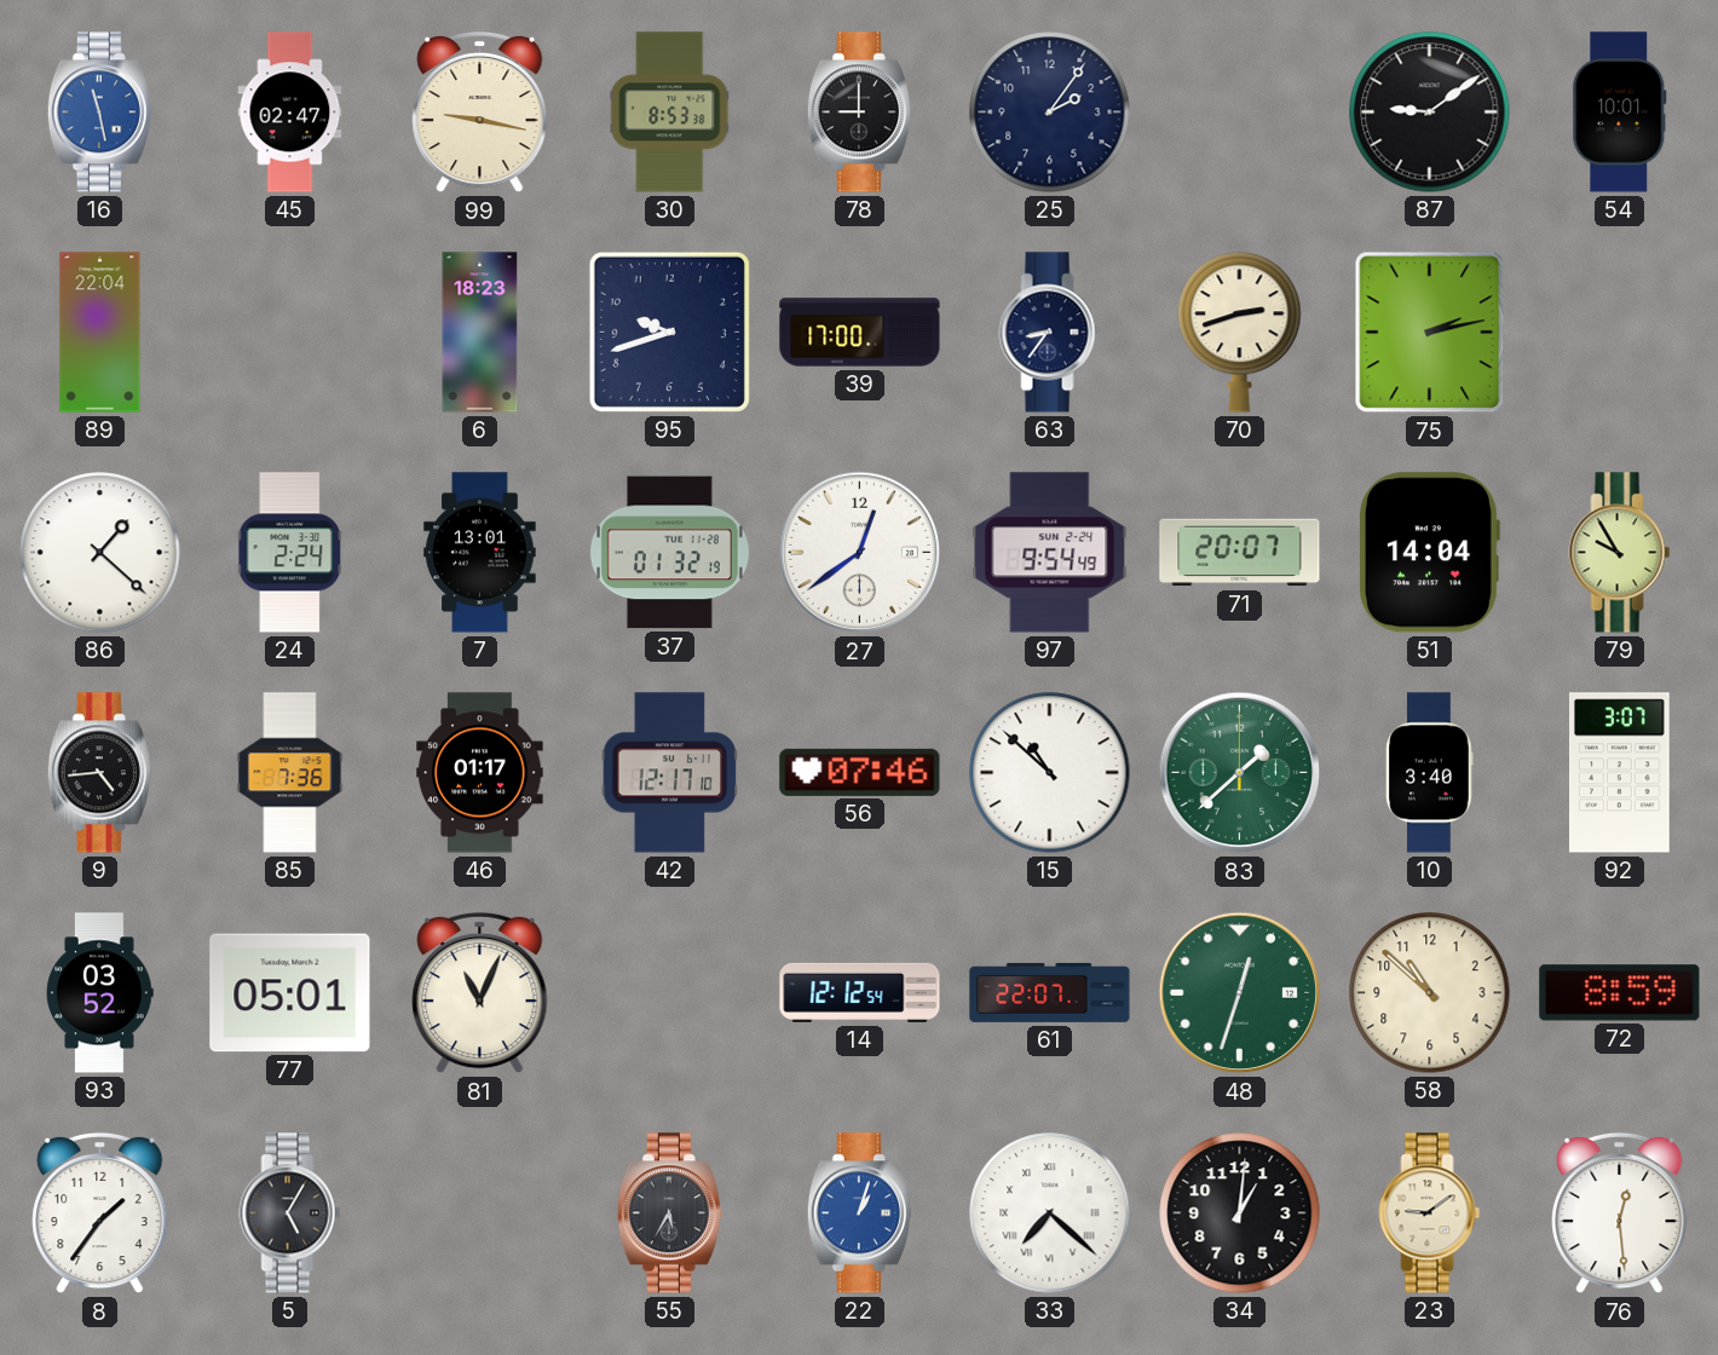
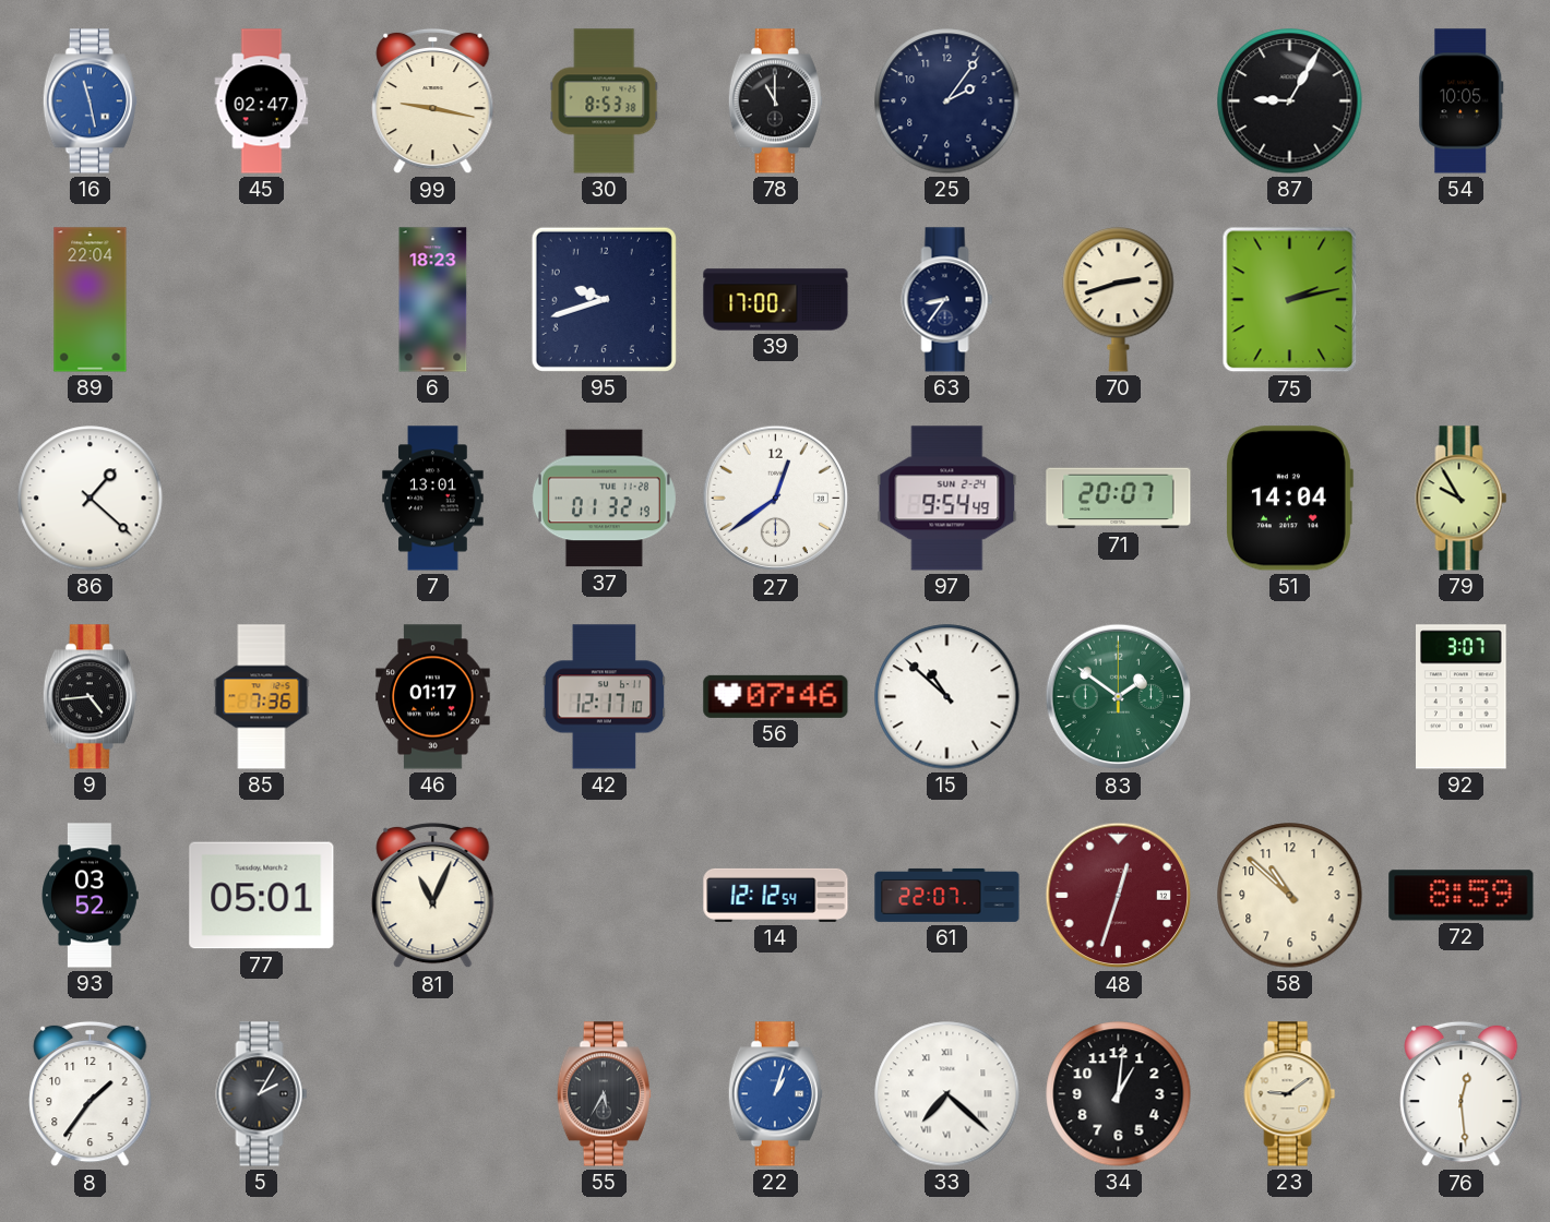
78: 9:00 -> 11:00 (775, 101)
87: 9:09 -> 9:05 (1290, 101)
54: 10:01 -> 10:05 (1462, 101)
24: 2:24 -> none (290, 553)
83: 1:38 -> 1:51 (1119, 697)
10: 3:40 -> none (1430, 773)
48 dial: green -> burgundy (1119, 896)
5: 5:05 -> 2:05 (262, 1094)
